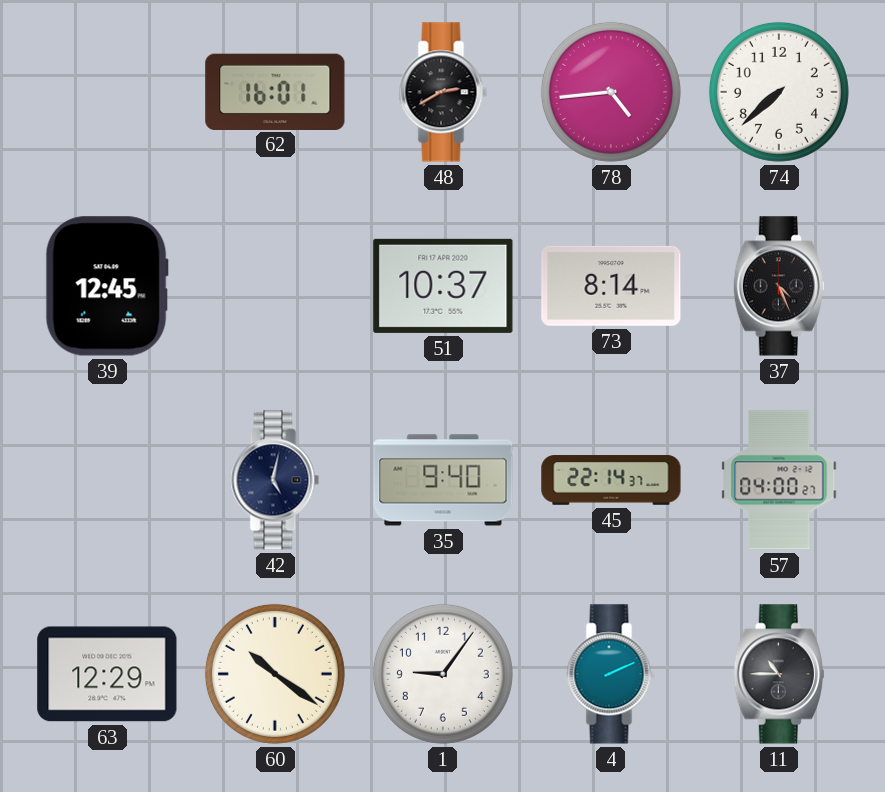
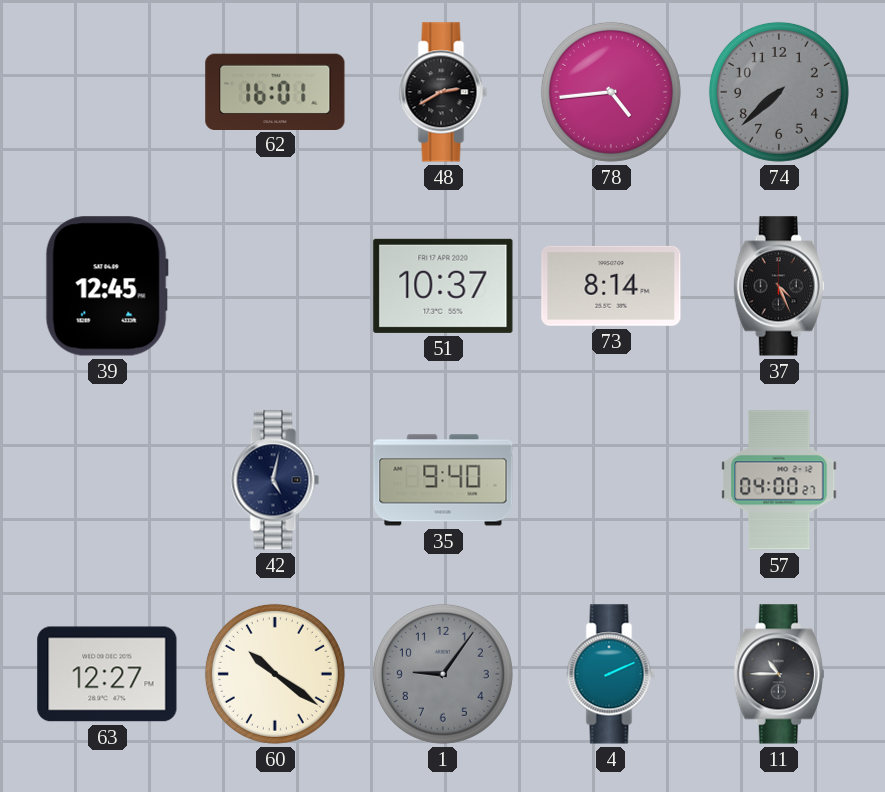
74 dial: white -> grey (779, 92)
45: 22:14 -> none (611, 480)
63: 12:29 -> 12:27 (107, 674)
1 dial: white -> grey (443, 674)
